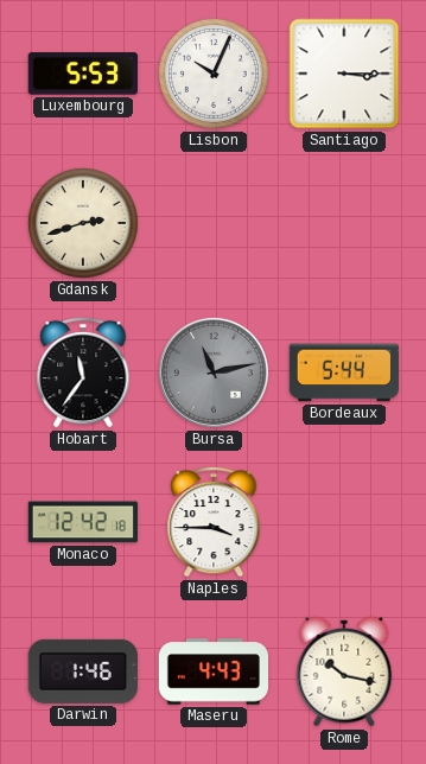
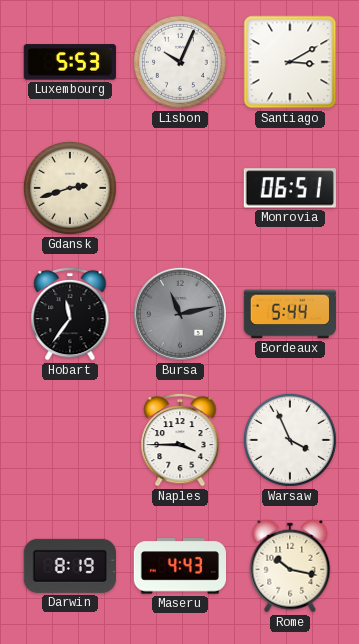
Santiago: 3:15 -> 3:10 (290, 62)
Monrovia: none -> 06:51 (290, 188)
Monaco: 12:42 -> none (83, 522)
Warsaw: none -> 3:56 (290, 440)
Darwin: 1:46 -> 8:19 (70, 566)
